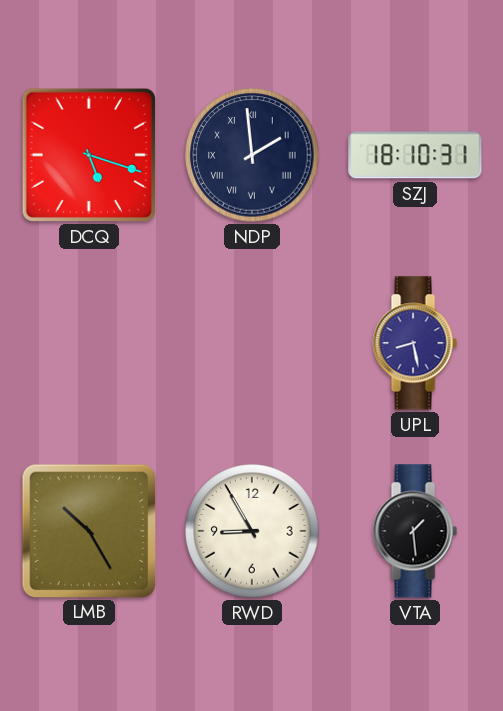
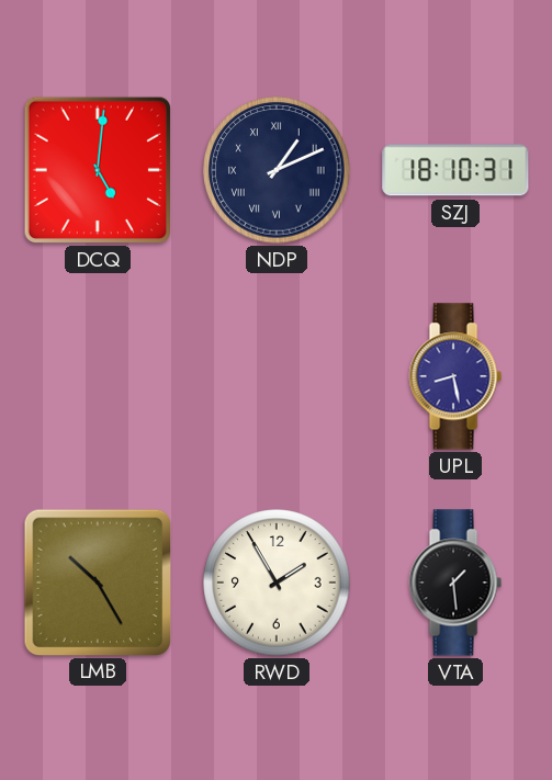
DCQ: 5:18 -> 5:01 (98, 170)
NDP: 1:59 -> 1:11 (277, 170)
RWD: 8:55 -> 1:55 (277, 583)
